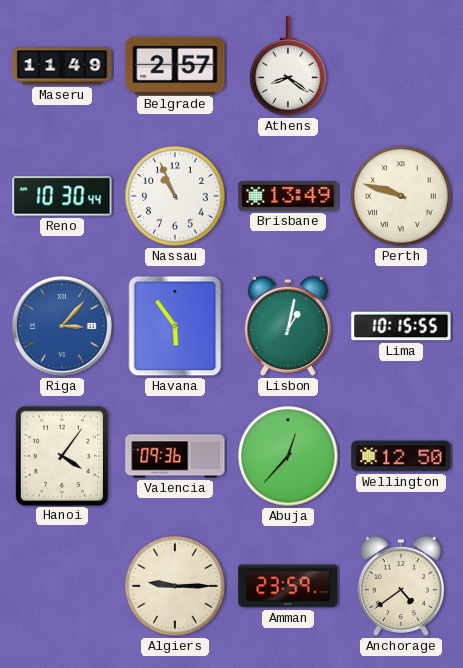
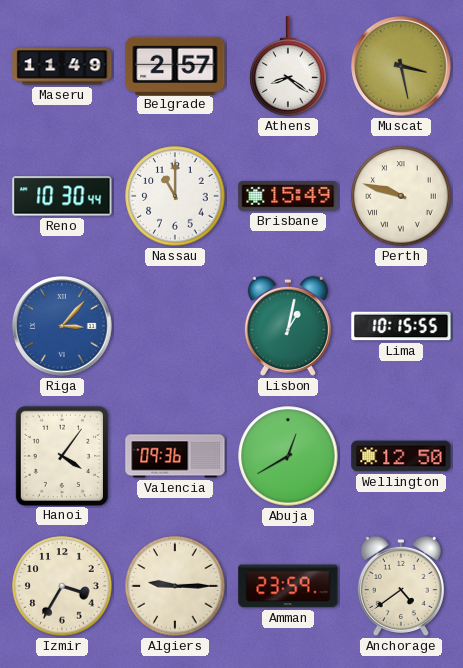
Muscat: none -> 3:28 (402, 67)
Nassau: 10:56 -> 11:00 (175, 196)
Brisbane: 13:49 -> 15:49 (288, 196)
Havana: 5:54 -> none (175, 326)
Abuja: 12:37 -> 12:40 (288, 456)
Izmir: none -> 3:35 (62, 586)
